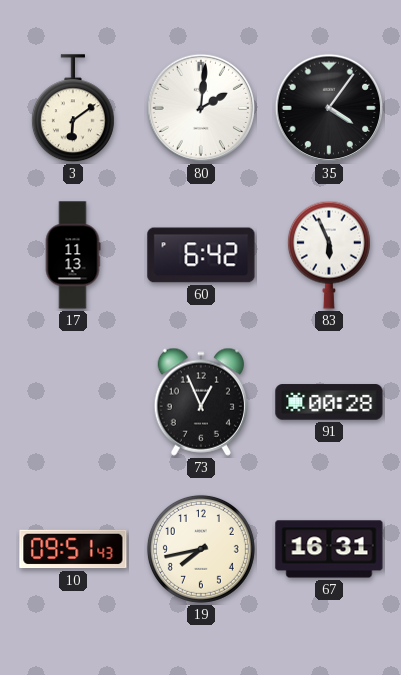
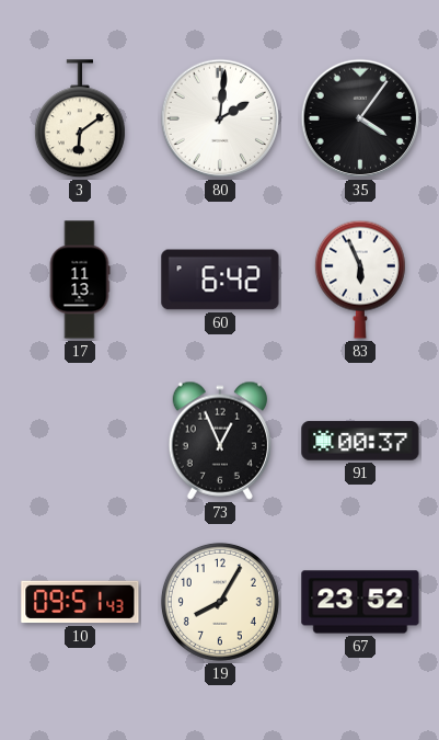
91: 00:28 -> 00:37 (360, 441)
19: 7:43 -> 8:05 (220, 602)
67: 16:31 -> 23:52 (360, 602)
